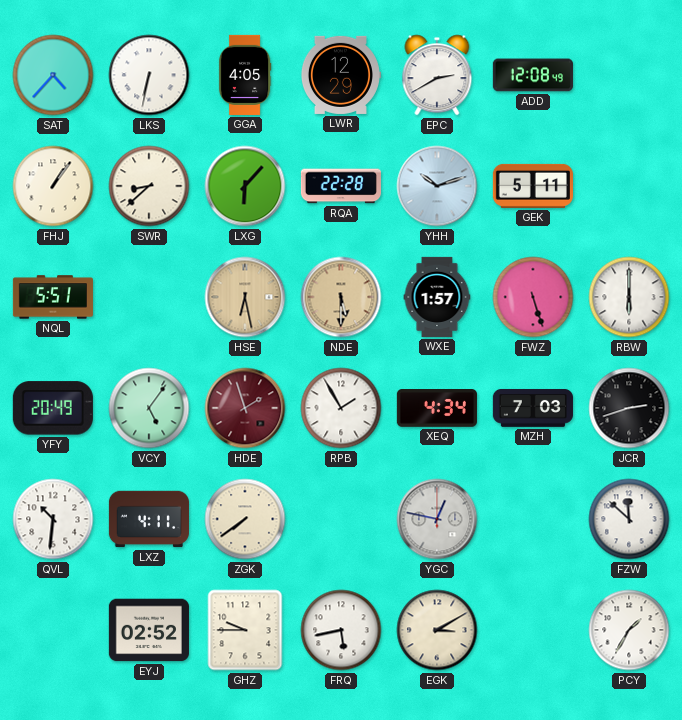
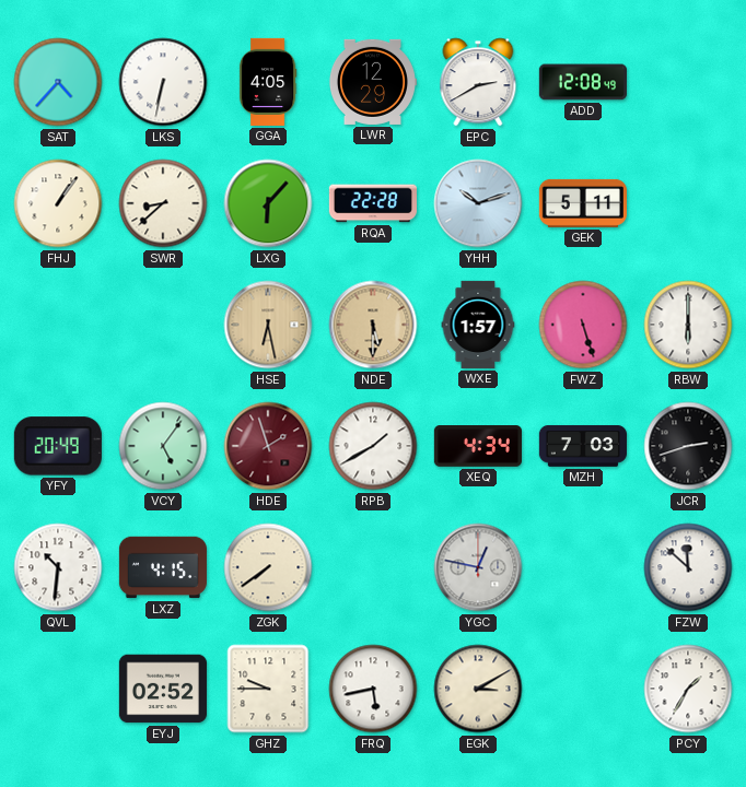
NQL: 5:51 -> none (53, 297)
RPB: 1:55 -> 1:40 (373, 446)
LXZ: 4:11 -> 4:15 (163, 567)
